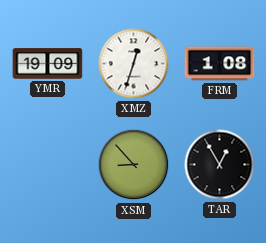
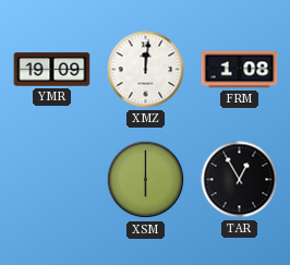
XMZ: 12:33 -> 12:01 (146, 70)
XSM: 8:53 -> 6:00 (146, 180)
